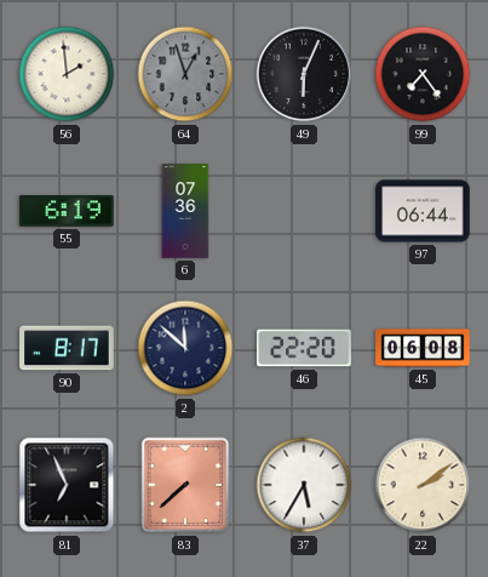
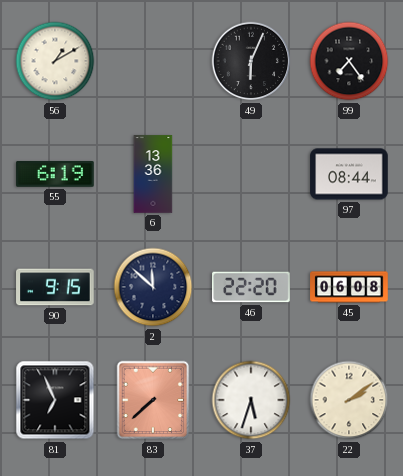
56: 1:59 -> 1:10 (55, 61)
64: 12:57 -> none (185, 74)
6: 07:36 -> 13:36 (153, 174)
97: 06:44 -> 08:44 (349, 174)
90: 8:17 -> 9:15 (55, 287)
37: 5:35 -> 5:33 (251, 400)
